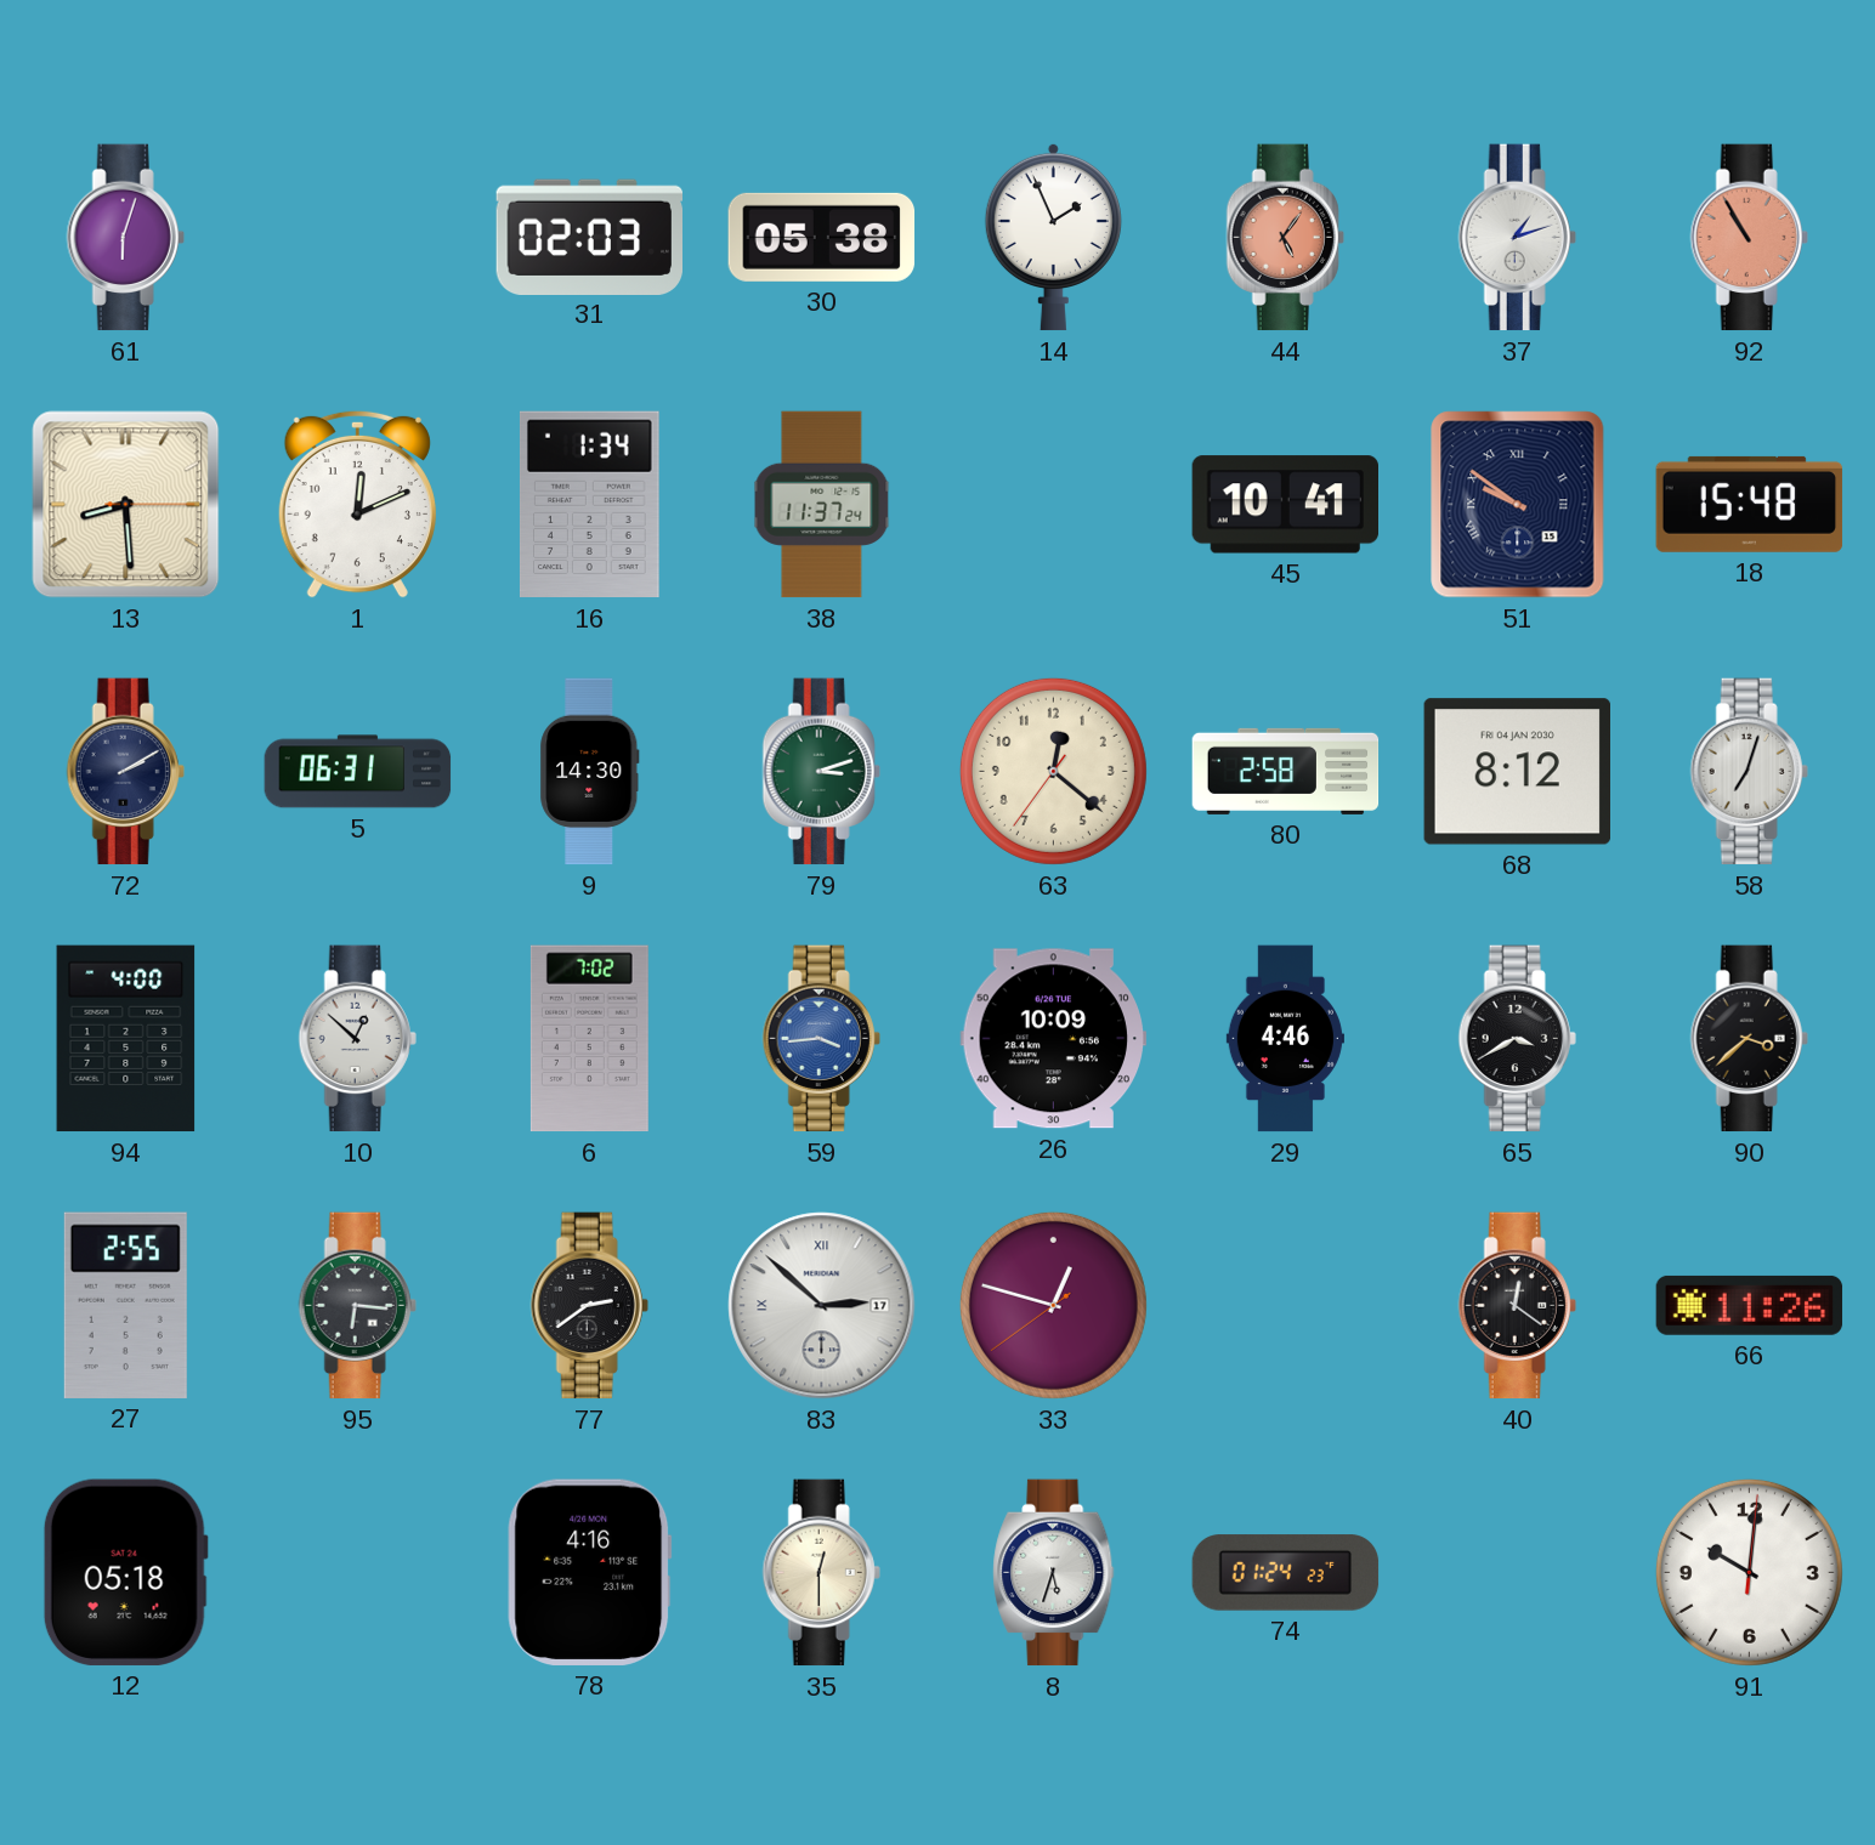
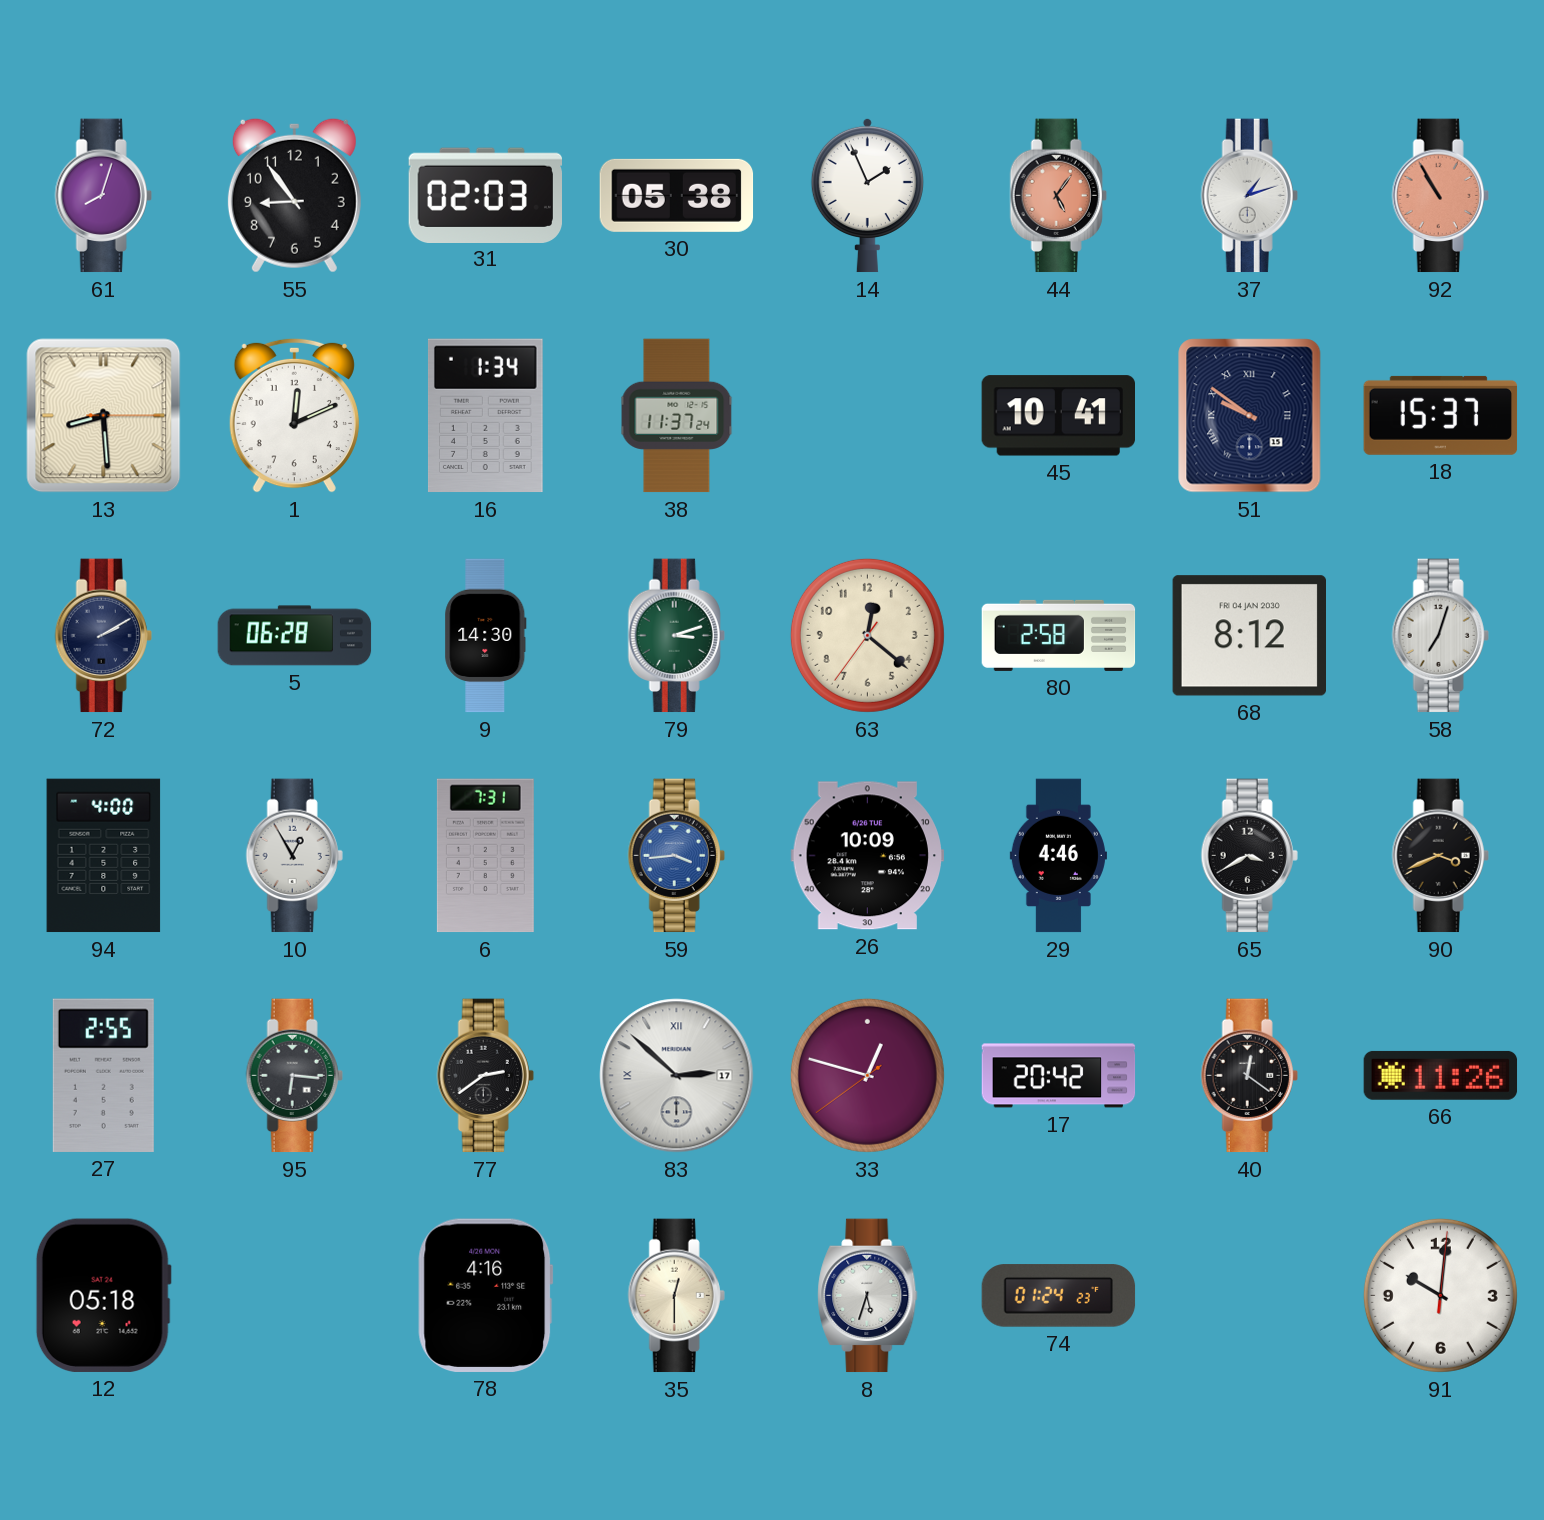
61: 6:03 -> 8:03 (103, 196)
55: none -> 8:54 (294, 195)
18: 15:48 -> 15:37 (1441, 415)
5: 06:31 -> 06:28 (295, 636)
10: 12:52 -> 12:55 (294, 856)
6: 7:02 -> 7:31 (485, 856)
90: 3:38 -> 3:41 (1440, 856)
17: none -> 20:42 (1059, 1076)
